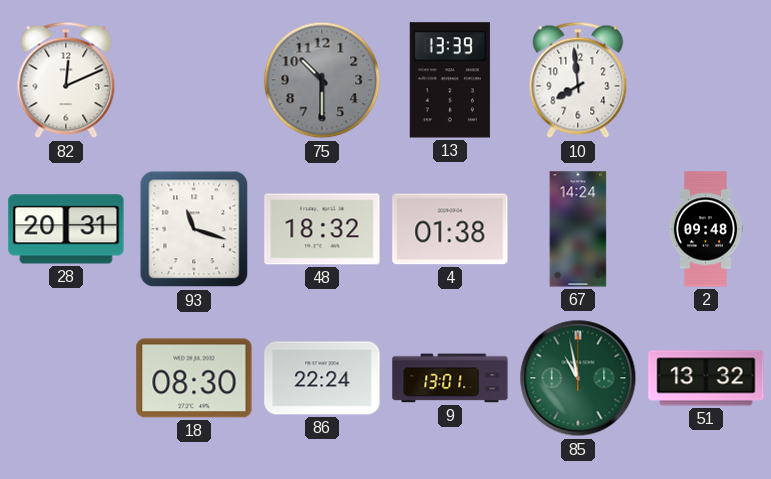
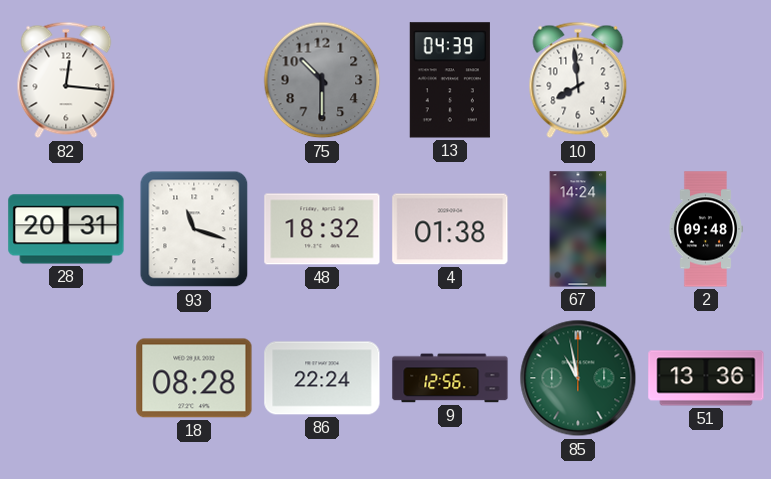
82: 12:11 -> 12:16 (66, 80)
13: 13:39 -> 04:39 (450, 80)
18: 08:30 -> 08:28 (194, 378)
9: 13:01 -> 12:56 (450, 378)
51: 13:32 -> 13:36 (706, 378)
